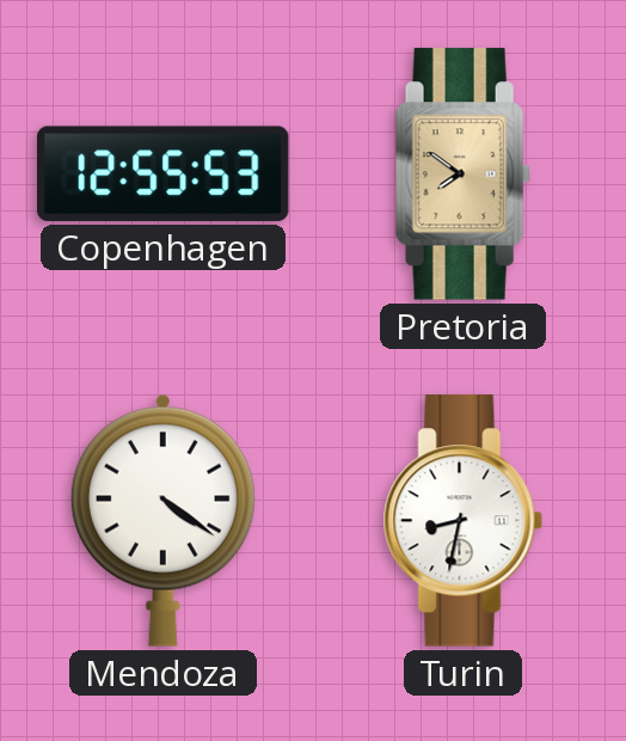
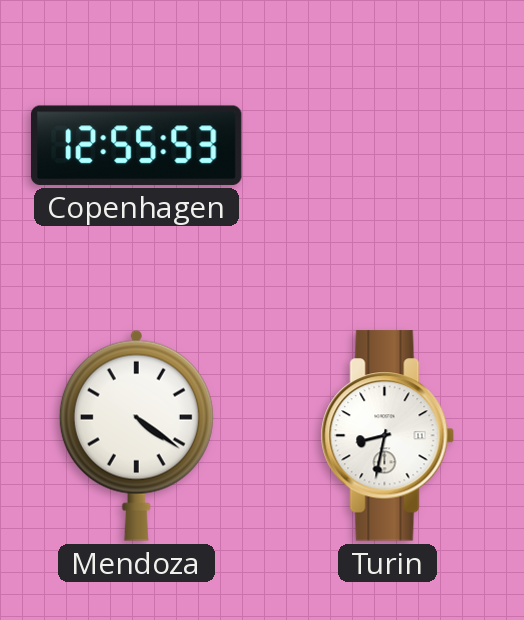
Pretoria: 7:51 -> none (462, 174)
